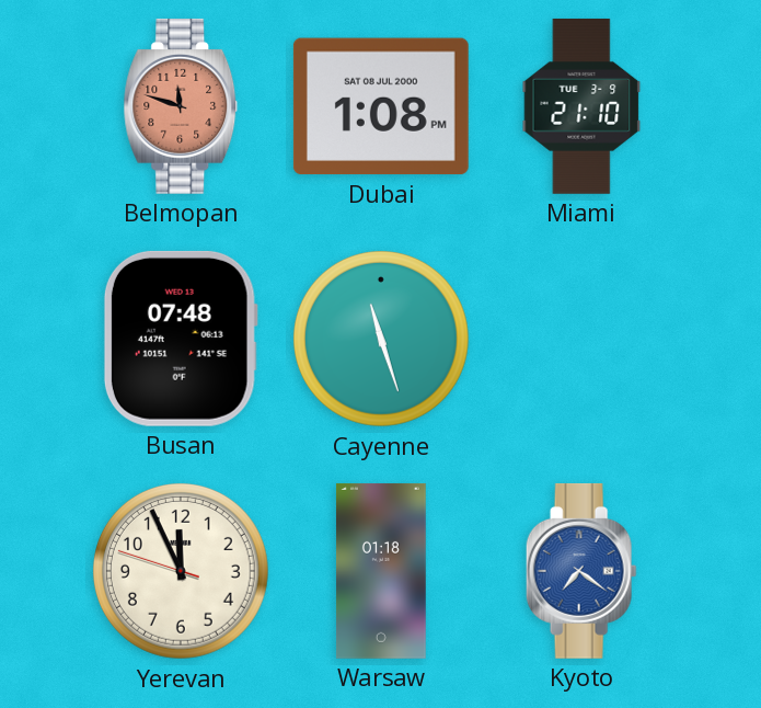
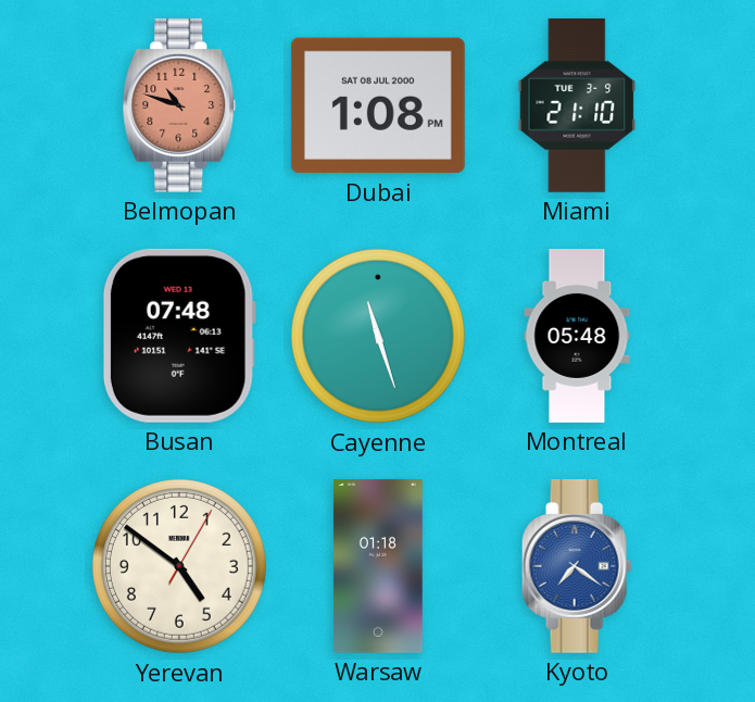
Belmopan: 11:48 -> 10:48 (179, 105)
Montreal: none -> 05:48 (577, 337)
Yerevan: 11:55 -> 4:51 (179, 566)
